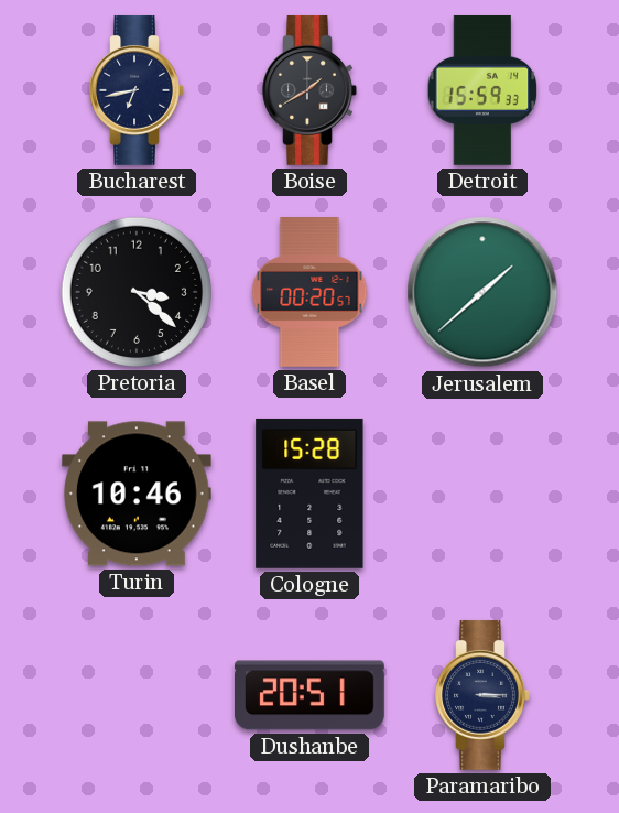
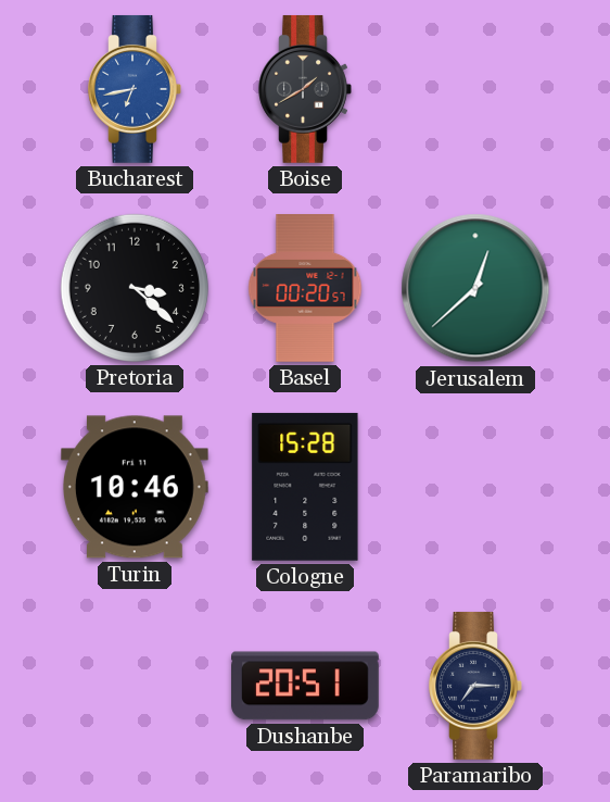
Bucharest dial: navy -> blue (135, 89)
Detroit: 15:59 -> none (482, 90)
Jerusalem: 1:38 -> 12:38 (475, 288)
Paramaribo: 3:15 -> 7:15 (475, 686)
